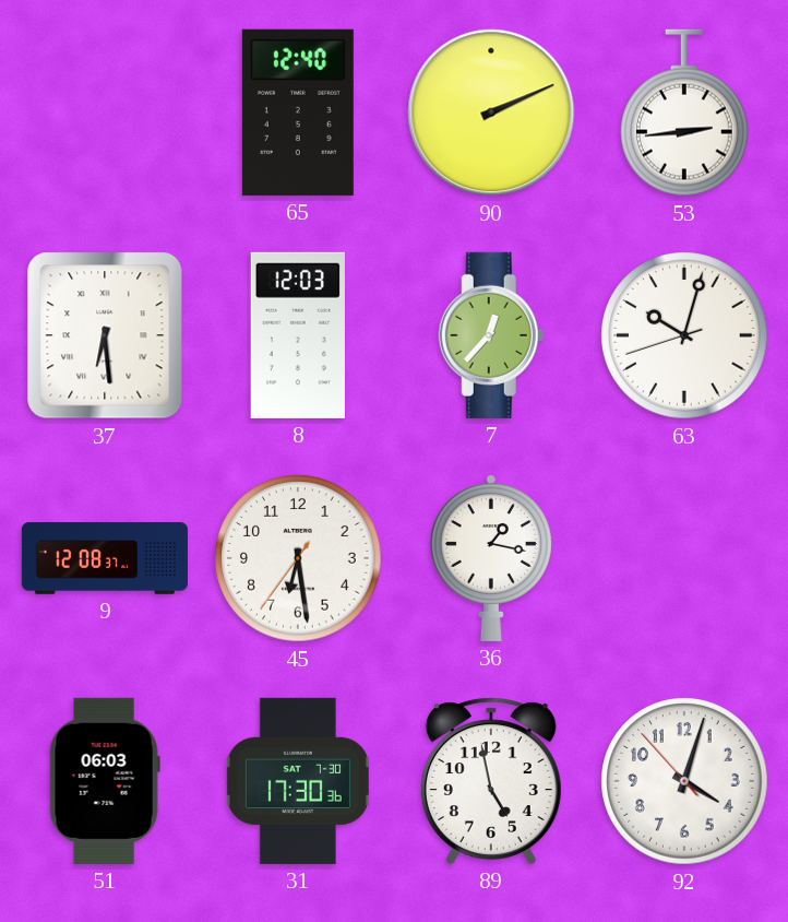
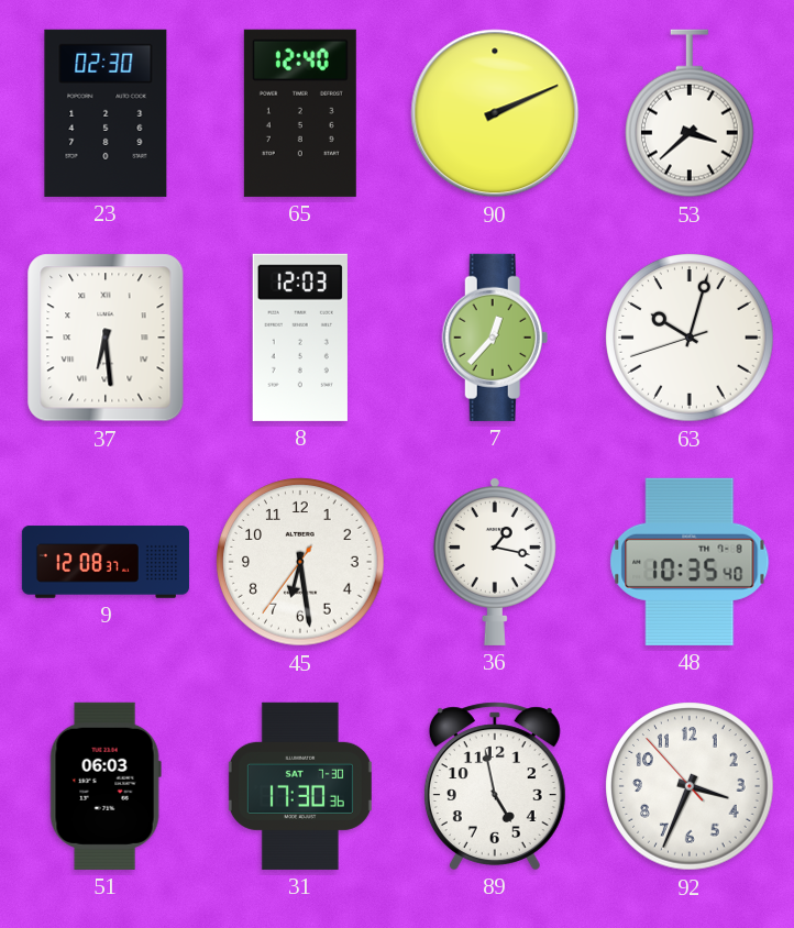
23: none -> 02:30 (106, 113)
53: 2:44 -> 3:38 (691, 113)
48: none -> 10:35 (690, 562)
92: 4:02 -> 3:33 (690, 786)
